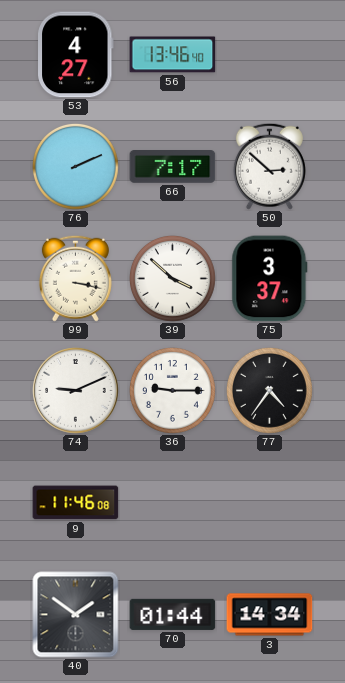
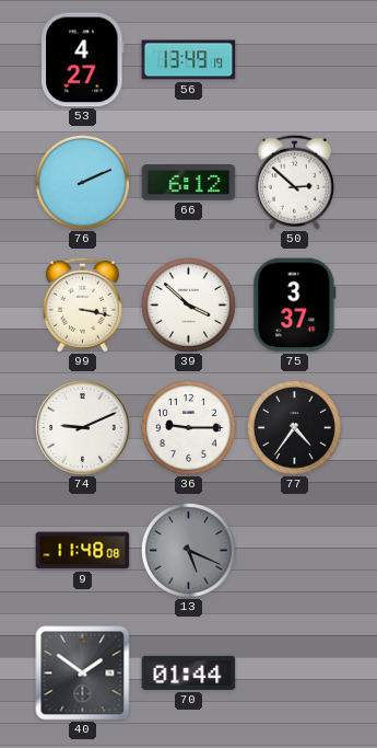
56: 13:46 -> 13:49 (189, 60)
66: 7:17 -> 6:12 (189, 183)
9: 11:46 -> 11:48 (83, 551)
13: none -> 5:19 (188, 550)
3: 14:34 -> none (270, 615)
